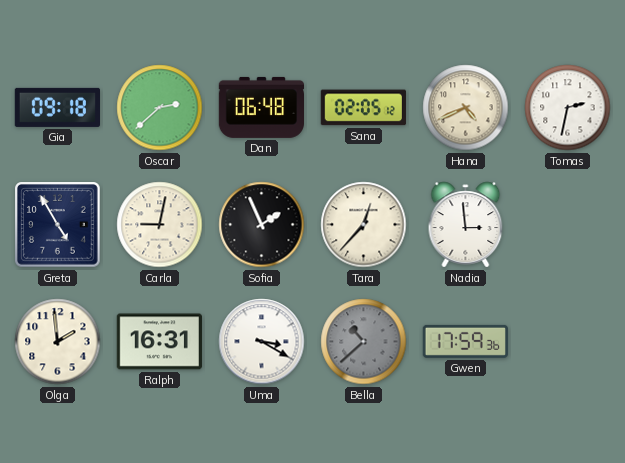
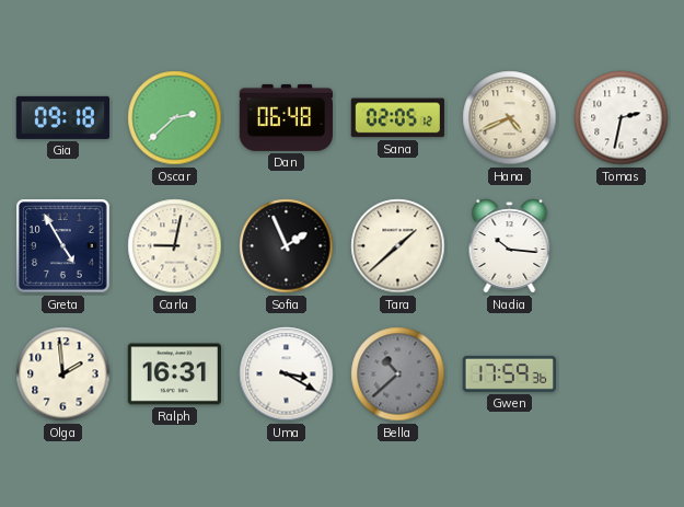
Tara: 12:37 -> 1:38 (398, 246)
Nadia: 2:59 -> 10:16 (510, 246)
